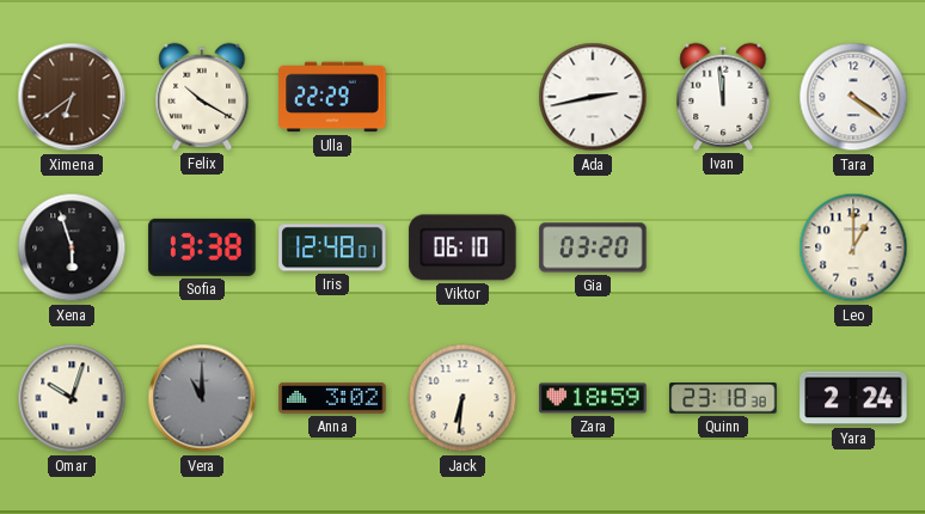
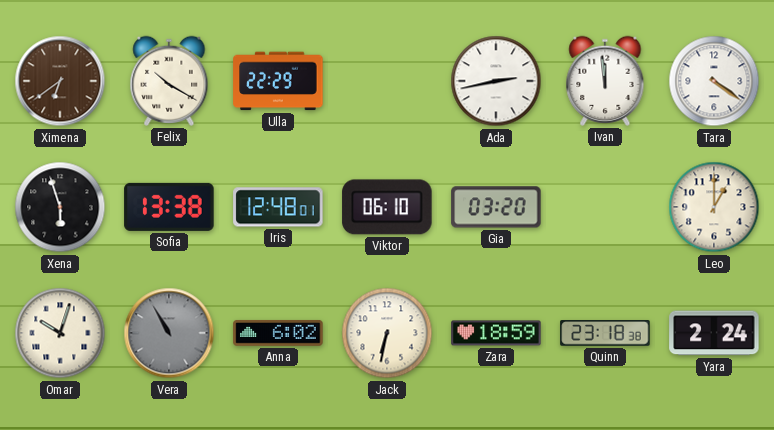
Vera: 11:00 -> 10:55 (169, 333)
Anna: 3:02 -> 6:02 (278, 333)
Jack: 6:31 -> 6:32 (387, 333)
